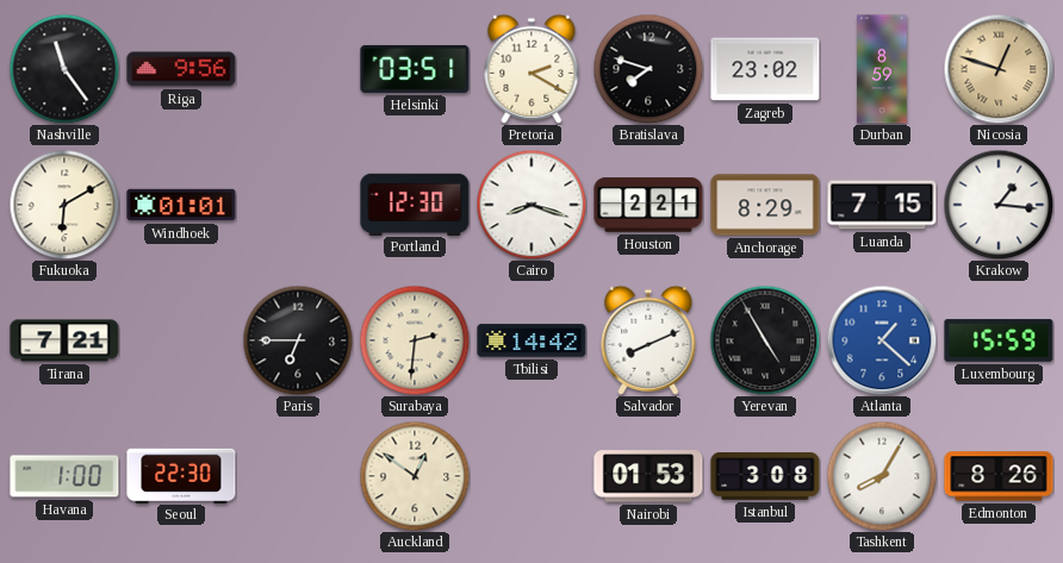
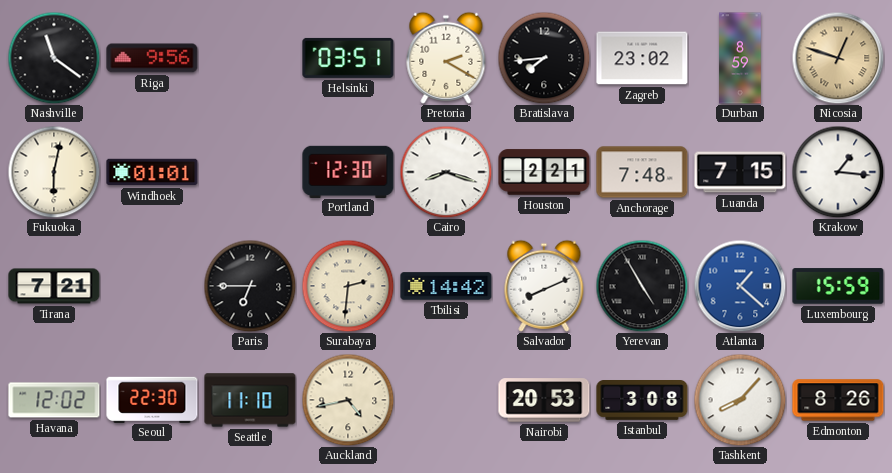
Nashville: 11:24 -> 11:21 (54, 58)
Bratislava: 7:48 -> 7:44 (544, 58)
Fukuoka: 6:10 -> 6:02 (54, 172)
Anchorage: 8:29 -> 7:48 (642, 172)
Havana: 1:00 -> 12:02 (54, 400)
Seattle: none -> 11:10 (250, 400)
Auckland: 12:51 -> 4:43 (348, 400)
Nairobi: 01:53 -> 20:53 (544, 400)
Tashkent: 8:05 -> 8:07 (740, 400)
